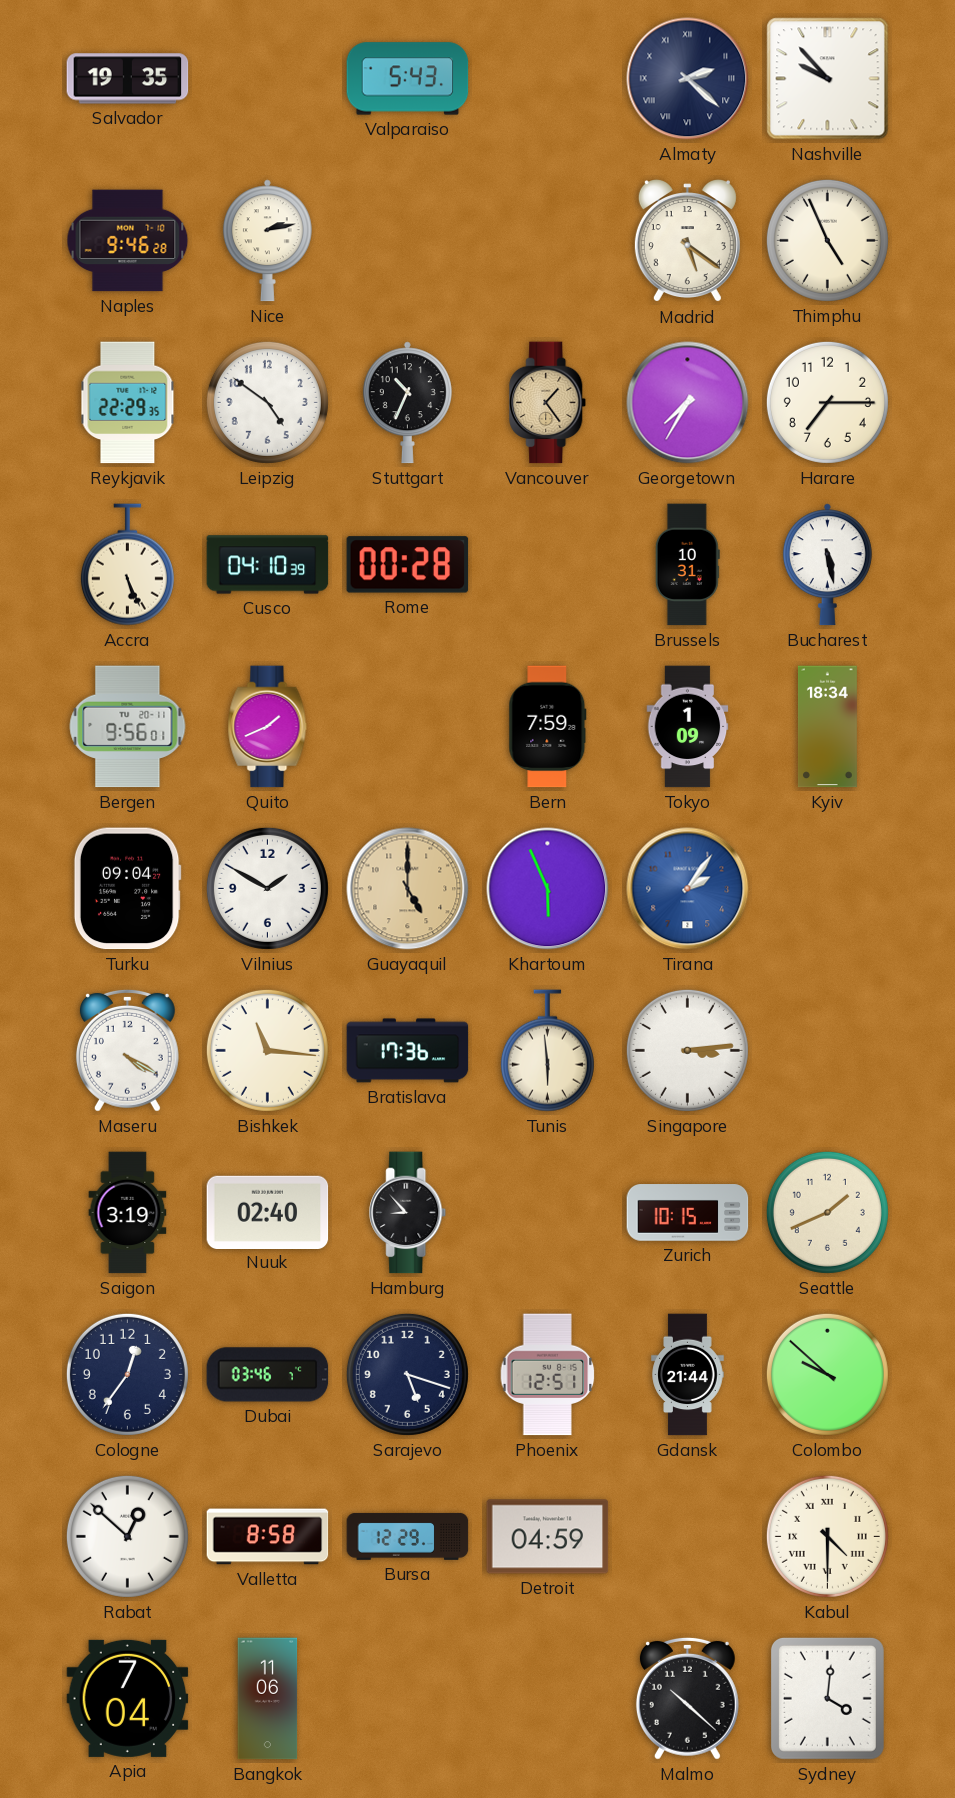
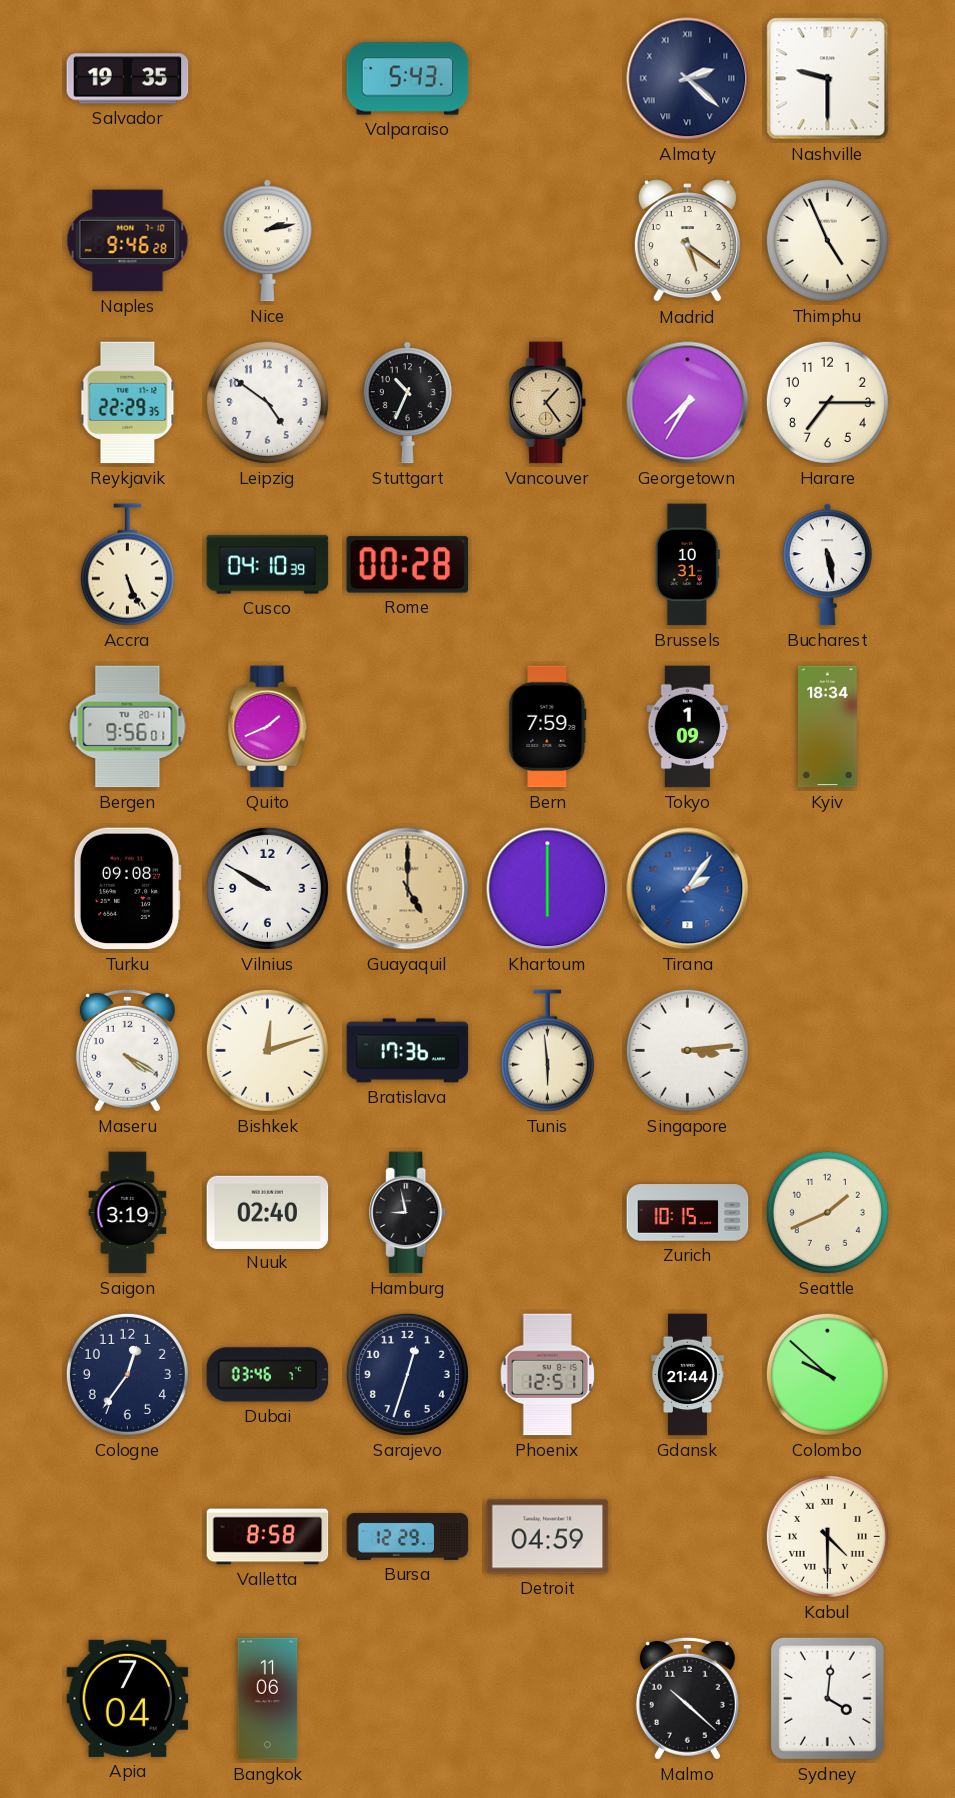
Nashville: 9:53 -> 9:30 (828, 79)
Turku: 09:04 -> 09:08 (127, 889)
Vilnius: 1:50 -> 9:50 (267, 888)
Khartoum: 5:56 -> 6:00 (548, 889)
Bishkek: 11:16 -> 12:12 (267, 1050)
Hamburg: 8:53 -> 8:58 (408, 1213)
Sarajevo: 5:18 -> 12:33 (407, 1374)
Rabat: 12:52 -> none (127, 1536)
